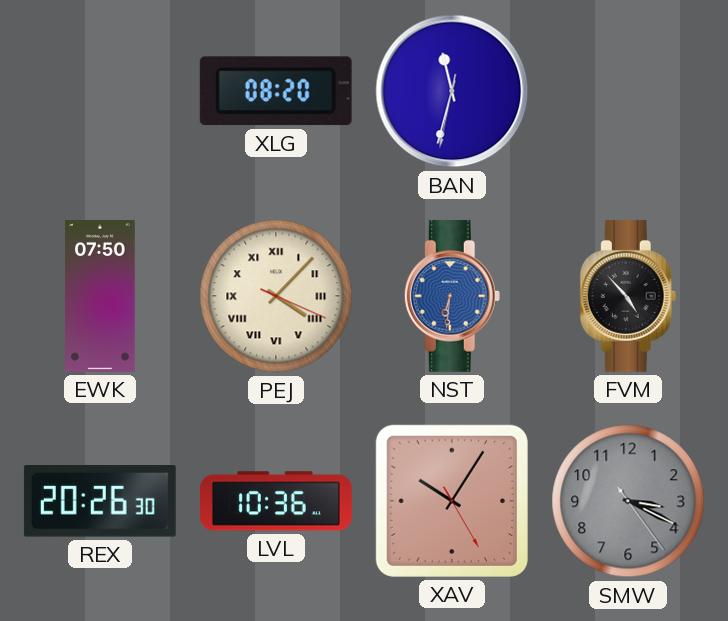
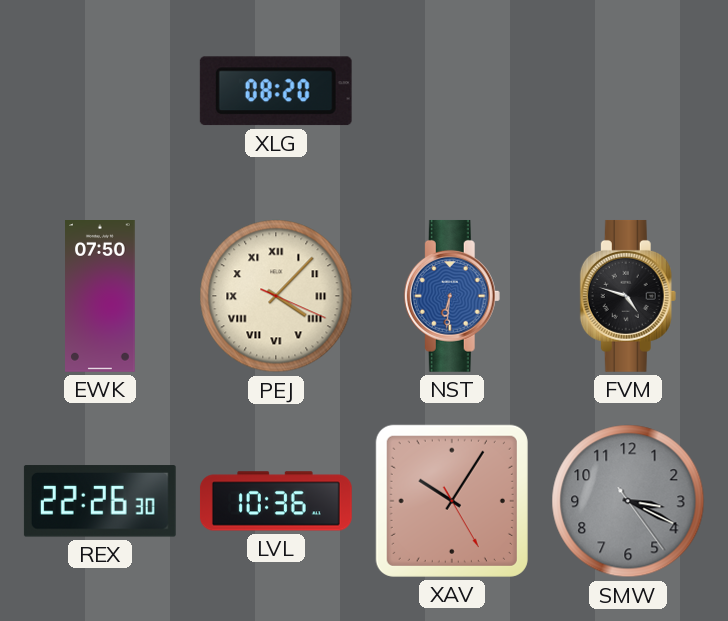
BAN: 11:32 -> none (452, 91)
FVM: 4:53 -> 4:48 (628, 296)
REX: 20:26 -> 22:26 (100, 501)
